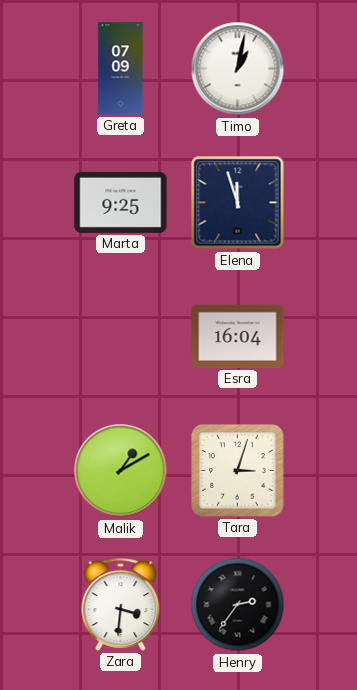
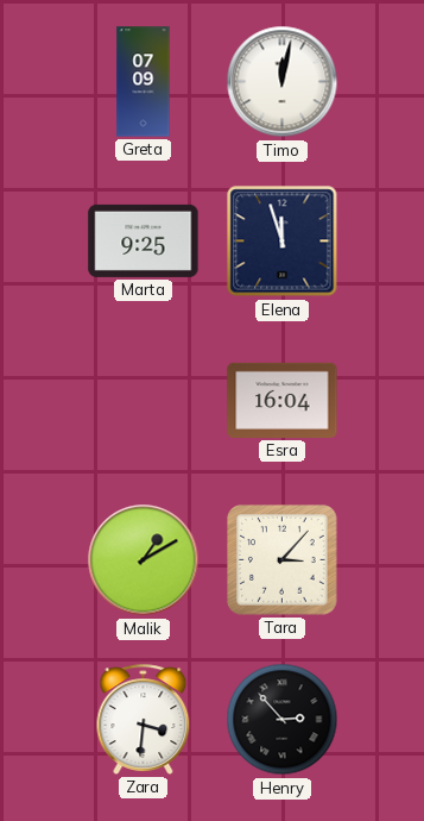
Timo: 1:02 -> 12:02 (283, 82)
Tara: 3:03 -> 3:07 (283, 560)
Henry: 2:36 -> 2:53 (283, 720)
